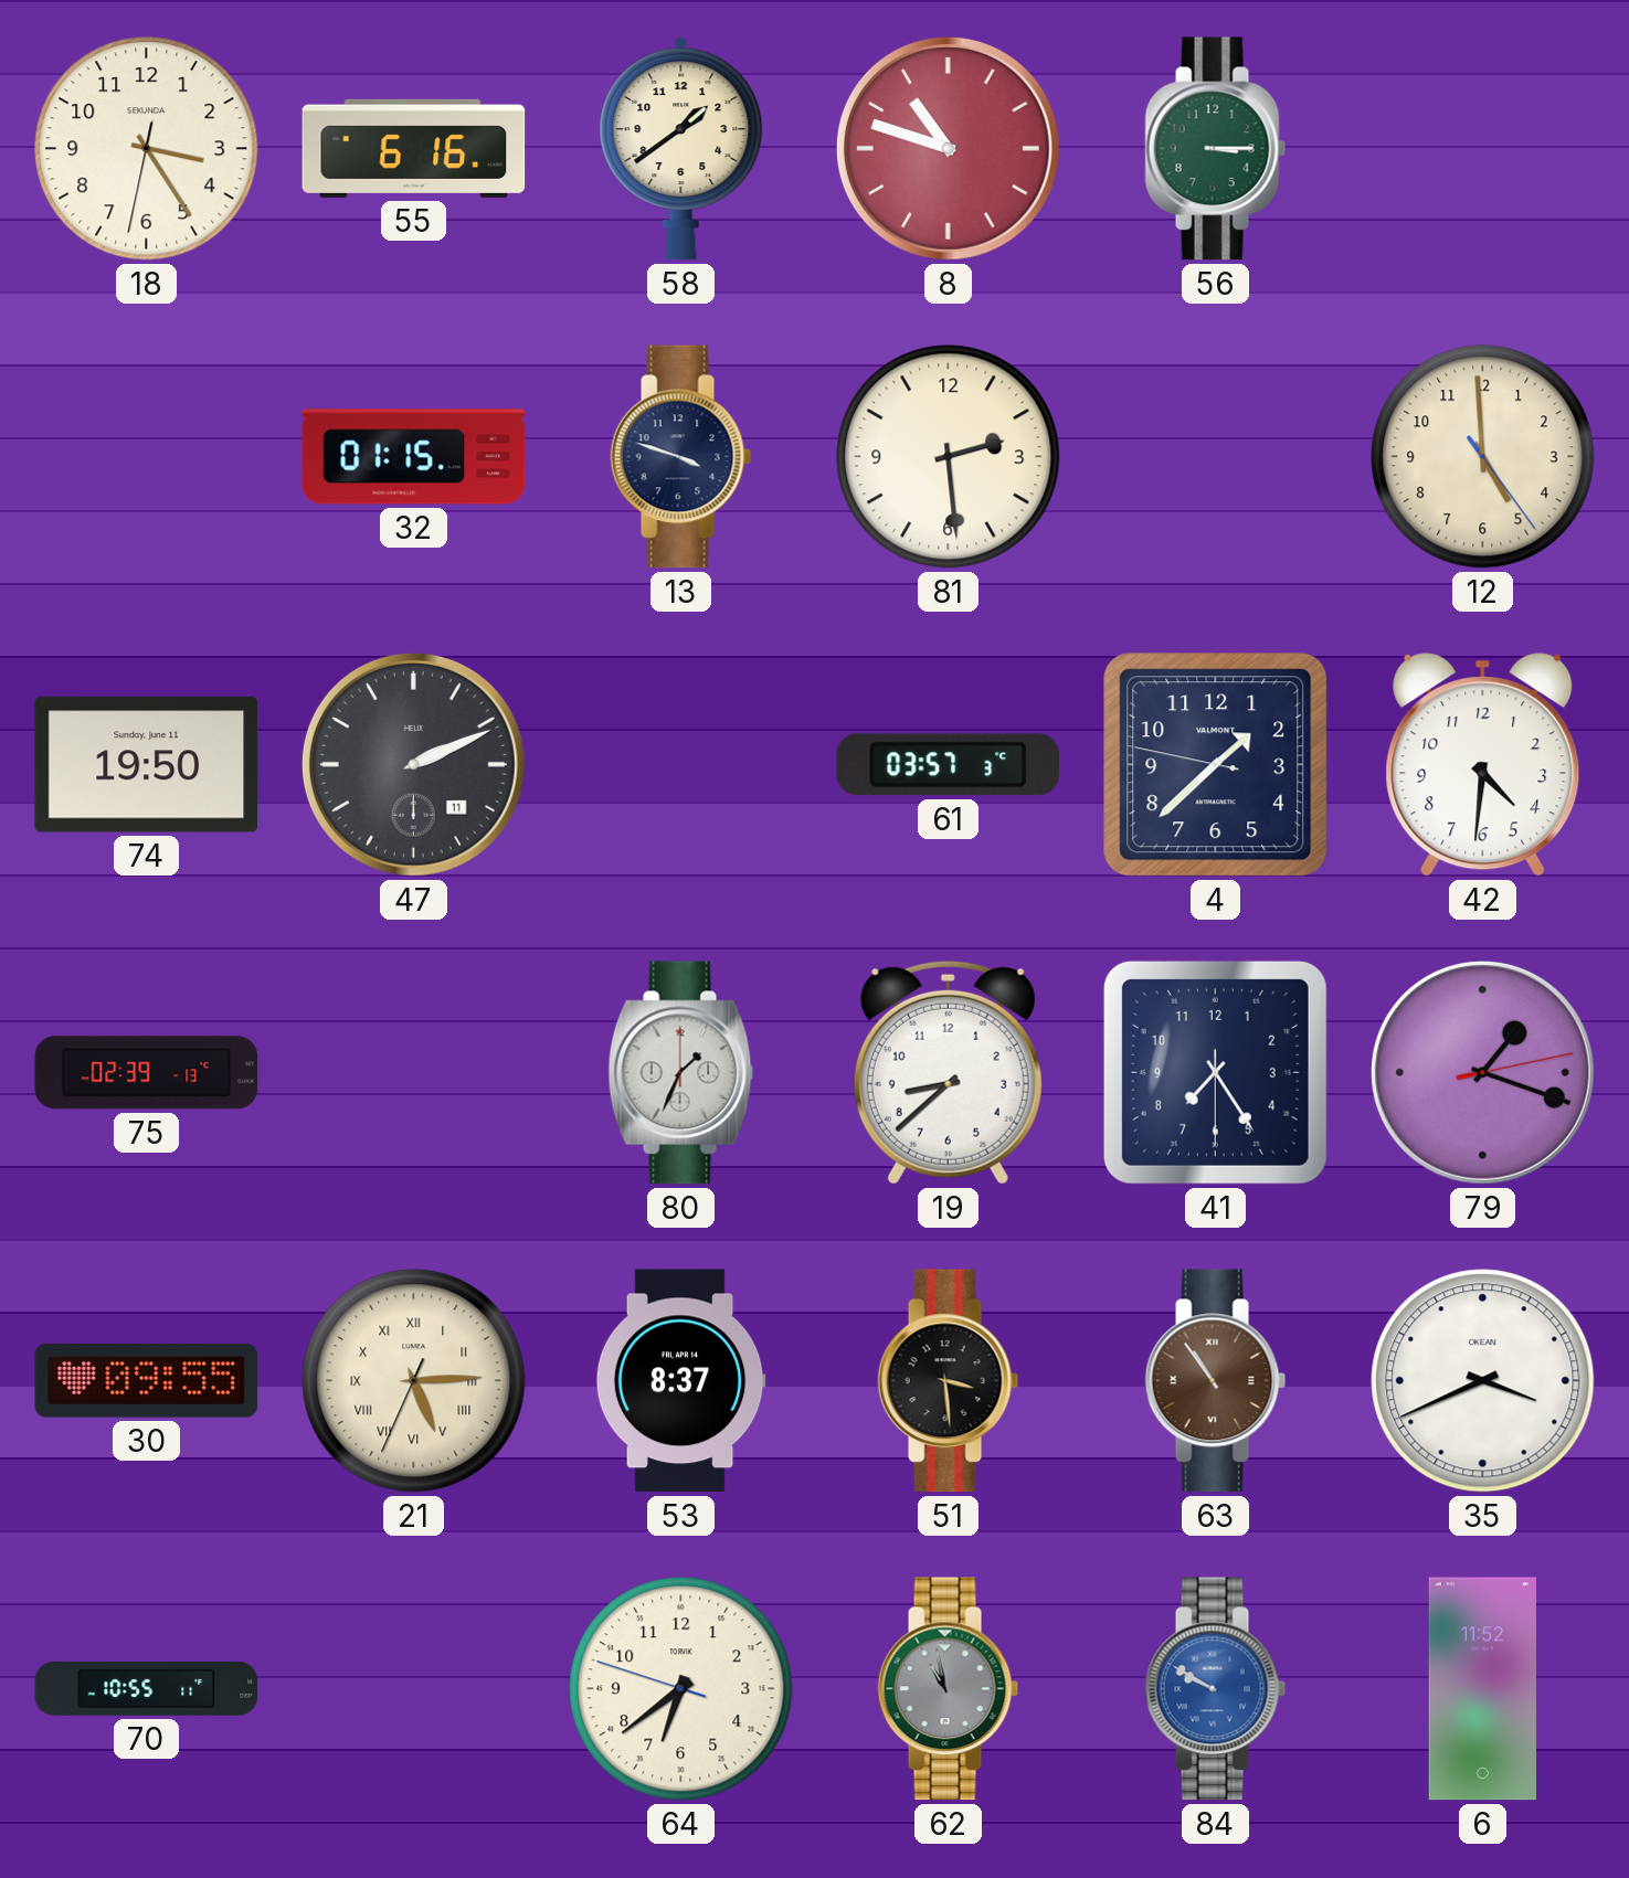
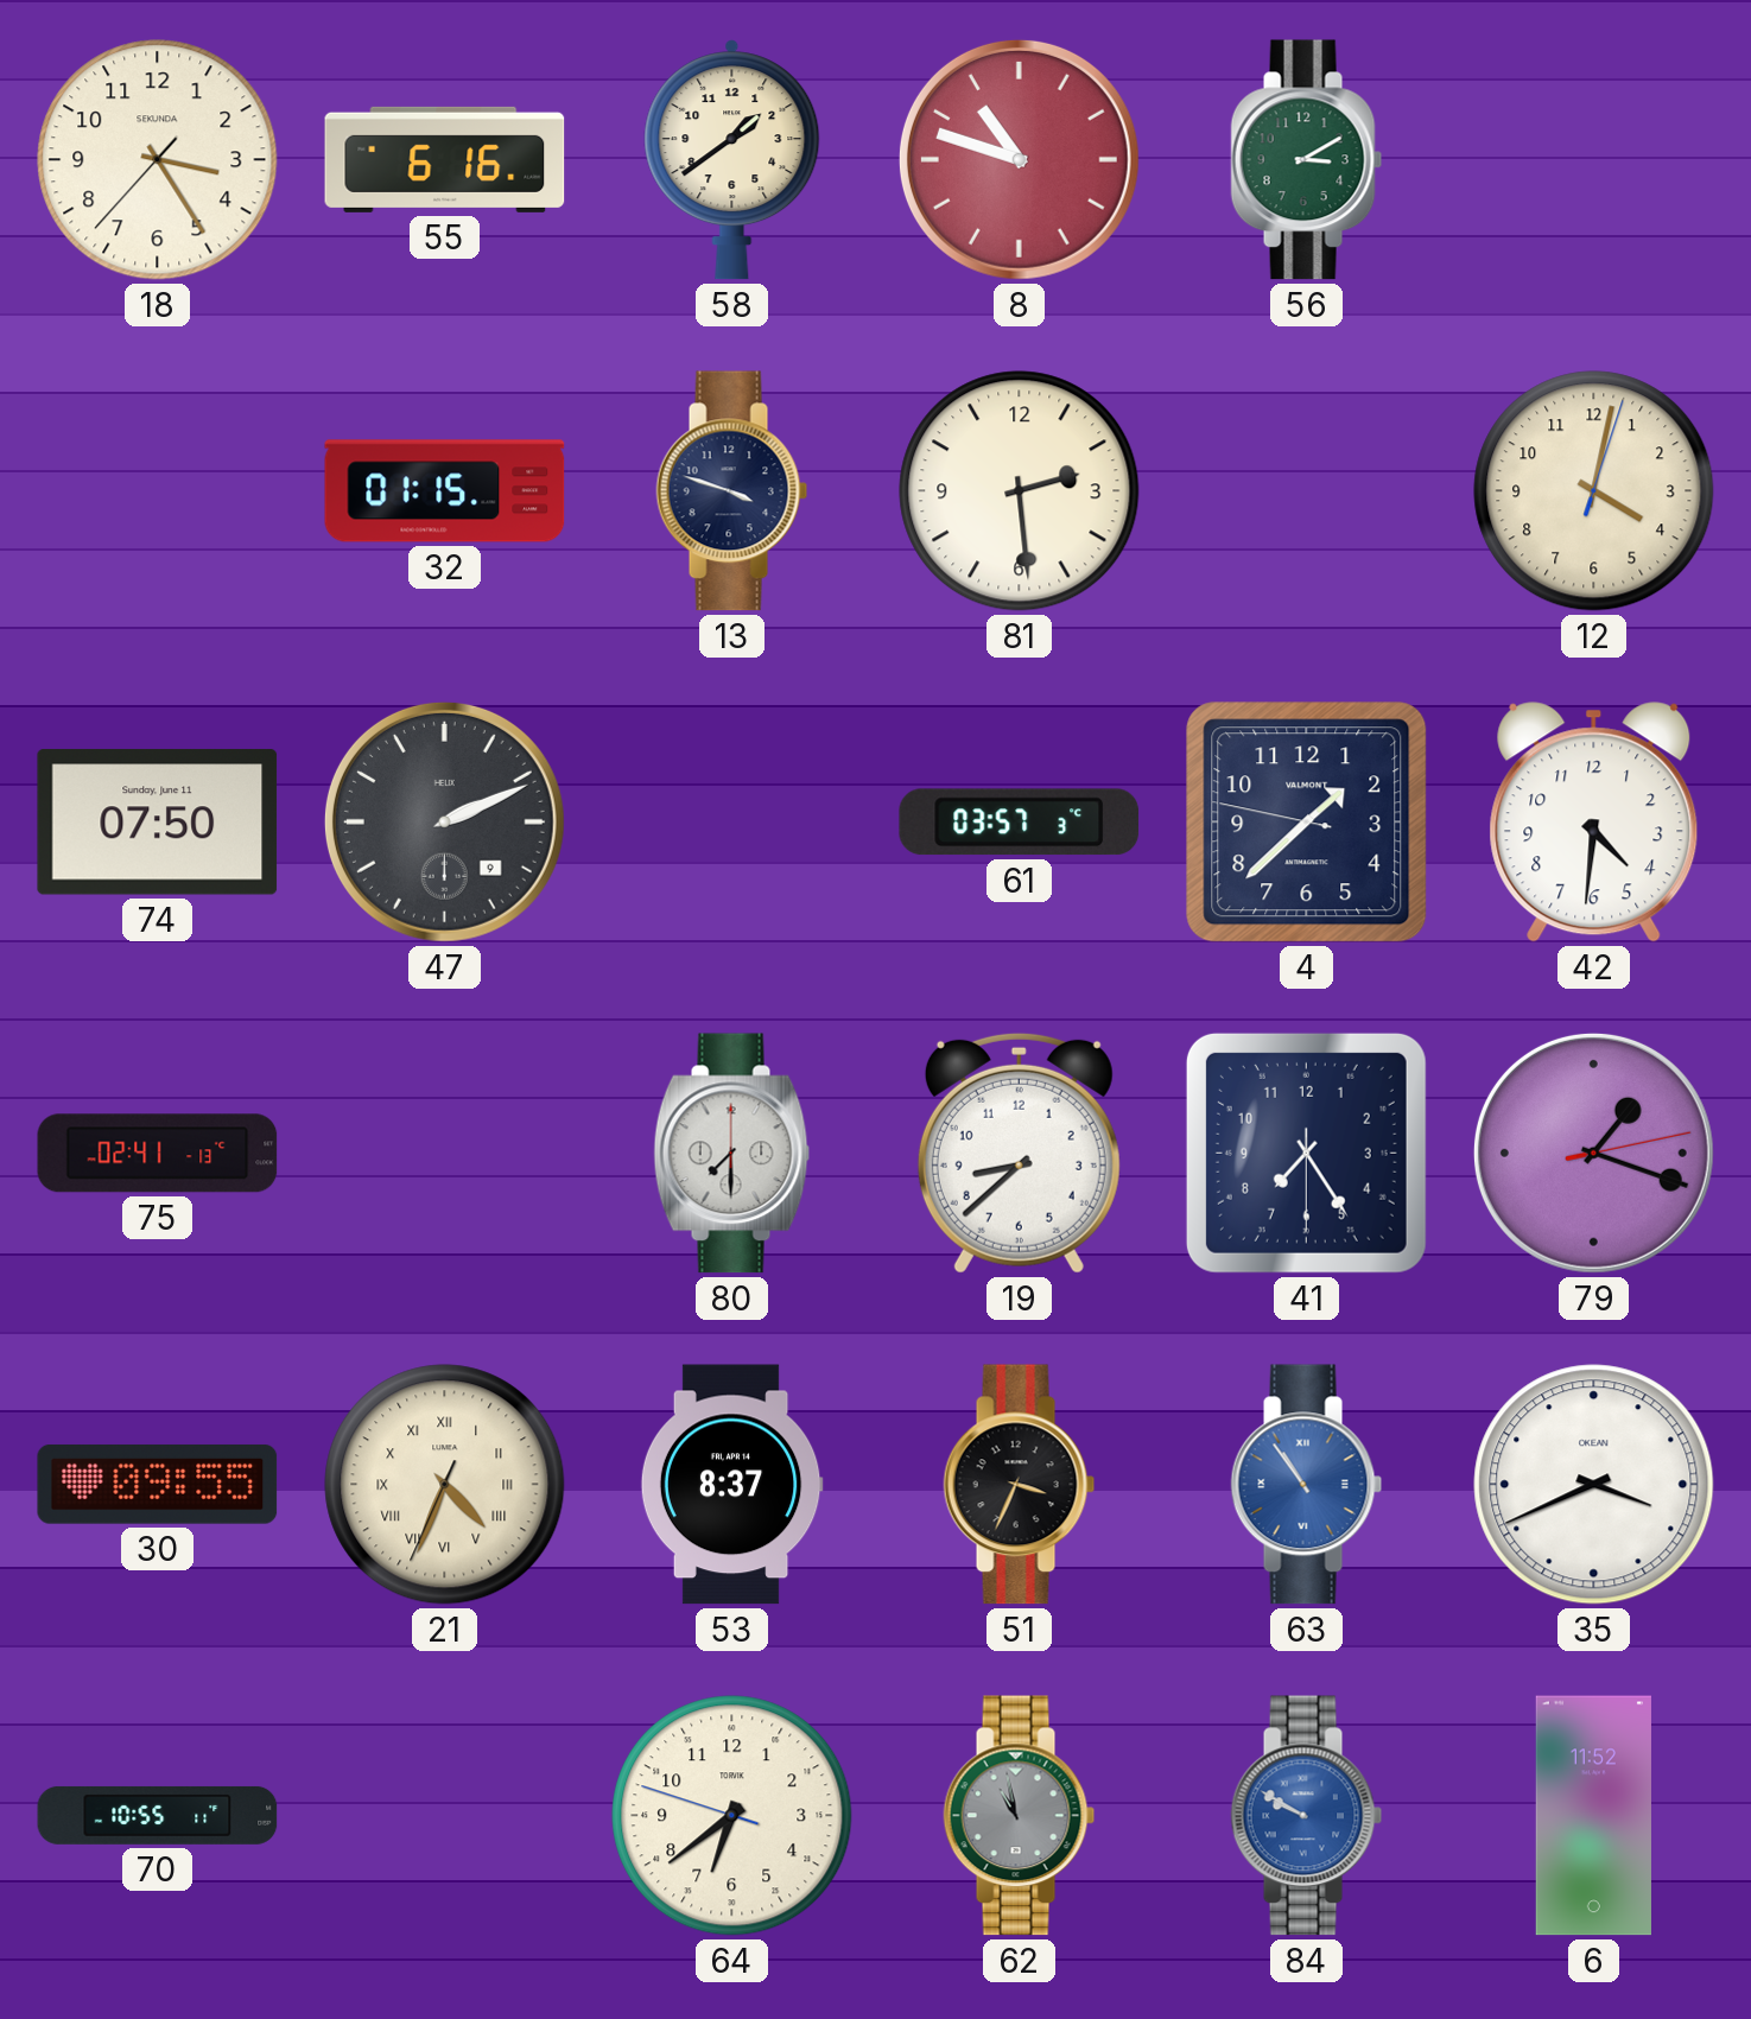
18: 3:24:32 -> 3:24:37 (158, 160)
56: 3:15 -> 3:10 (1307, 160)
12: 4:59 -> 4:02 (1594, 491)
74: 19:50 -> 07:50 (158, 823)
47 date: 11 -> 9 (444, 821)
75: 02:39 -> 02:41 (158, 1154)
80: 1:34 -> 7:30 (732, 1154)
21: 5:14 -> 4:33 (445, 1485)
51: 3:29 -> 3:34 (1020, 1485)
63 dial: brown -> blue (1307, 1485)
